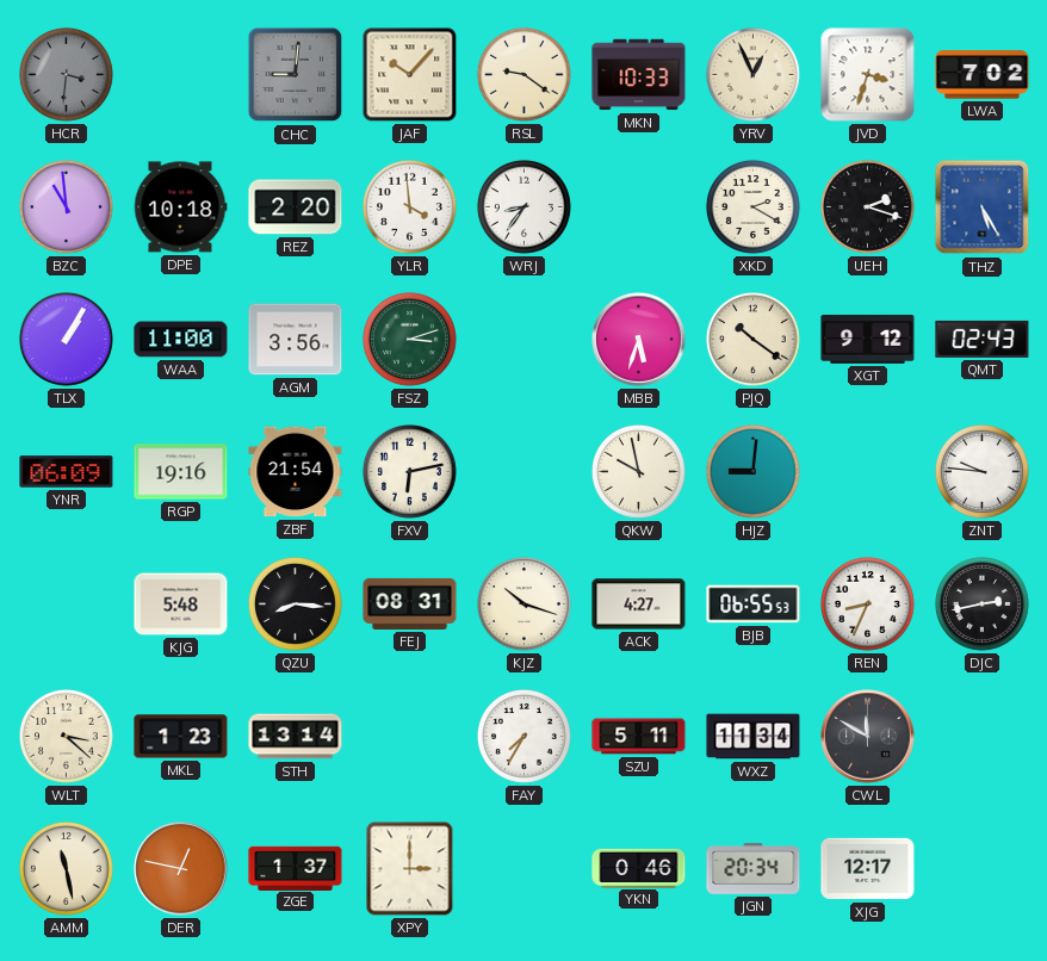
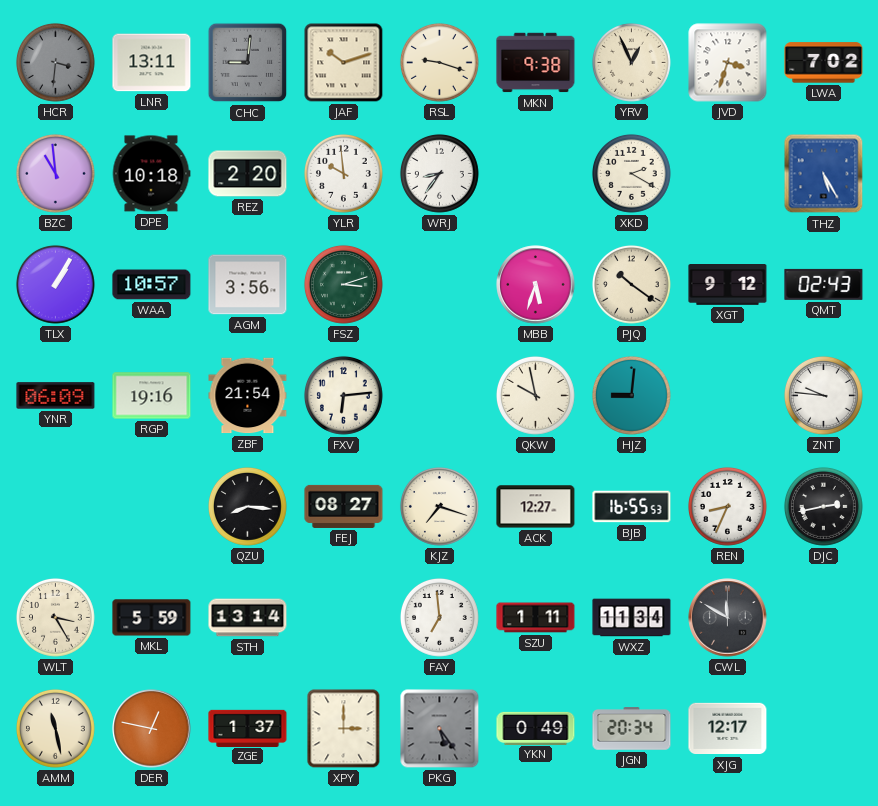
LNR: none -> 13:11 (152, 63)
JAF: 10:07 -> 10:12 (344, 63)
RSL: 9:21 -> 9:18 (440, 63)
MKN: 10:33 -> 9:38 (536, 63)
YLR: 3:59 -> 9:59 (344, 174)
UEH: 2:18 -> none (868, 207)
WAA: 11:00 -> 10:57 (152, 285)
FXV: 6:13 -> 6:14 (344, 396)
KJG: 5:48 -> none (181, 604)
FEJ: 08:31 -> 08:27 (344, 506)
KJZ: 10:18 -> 7:18 (440, 507)
ACK: 4:27 -> 12:27 (536, 507)
BJB: 06:55 -> 16:55 (632, 507)
WLT: 3:22 -> 3:25 (56, 618)
MKL: 1:23 -> 5:59 (152, 618)
FAY: 7:35 -> 6:59 (440, 618)
SZU: 5:11 -> 1:11 (536, 618)
PKG: none -> 5:24 (440, 729)
YKN: 0:46 -> 0:49 (536, 728)
